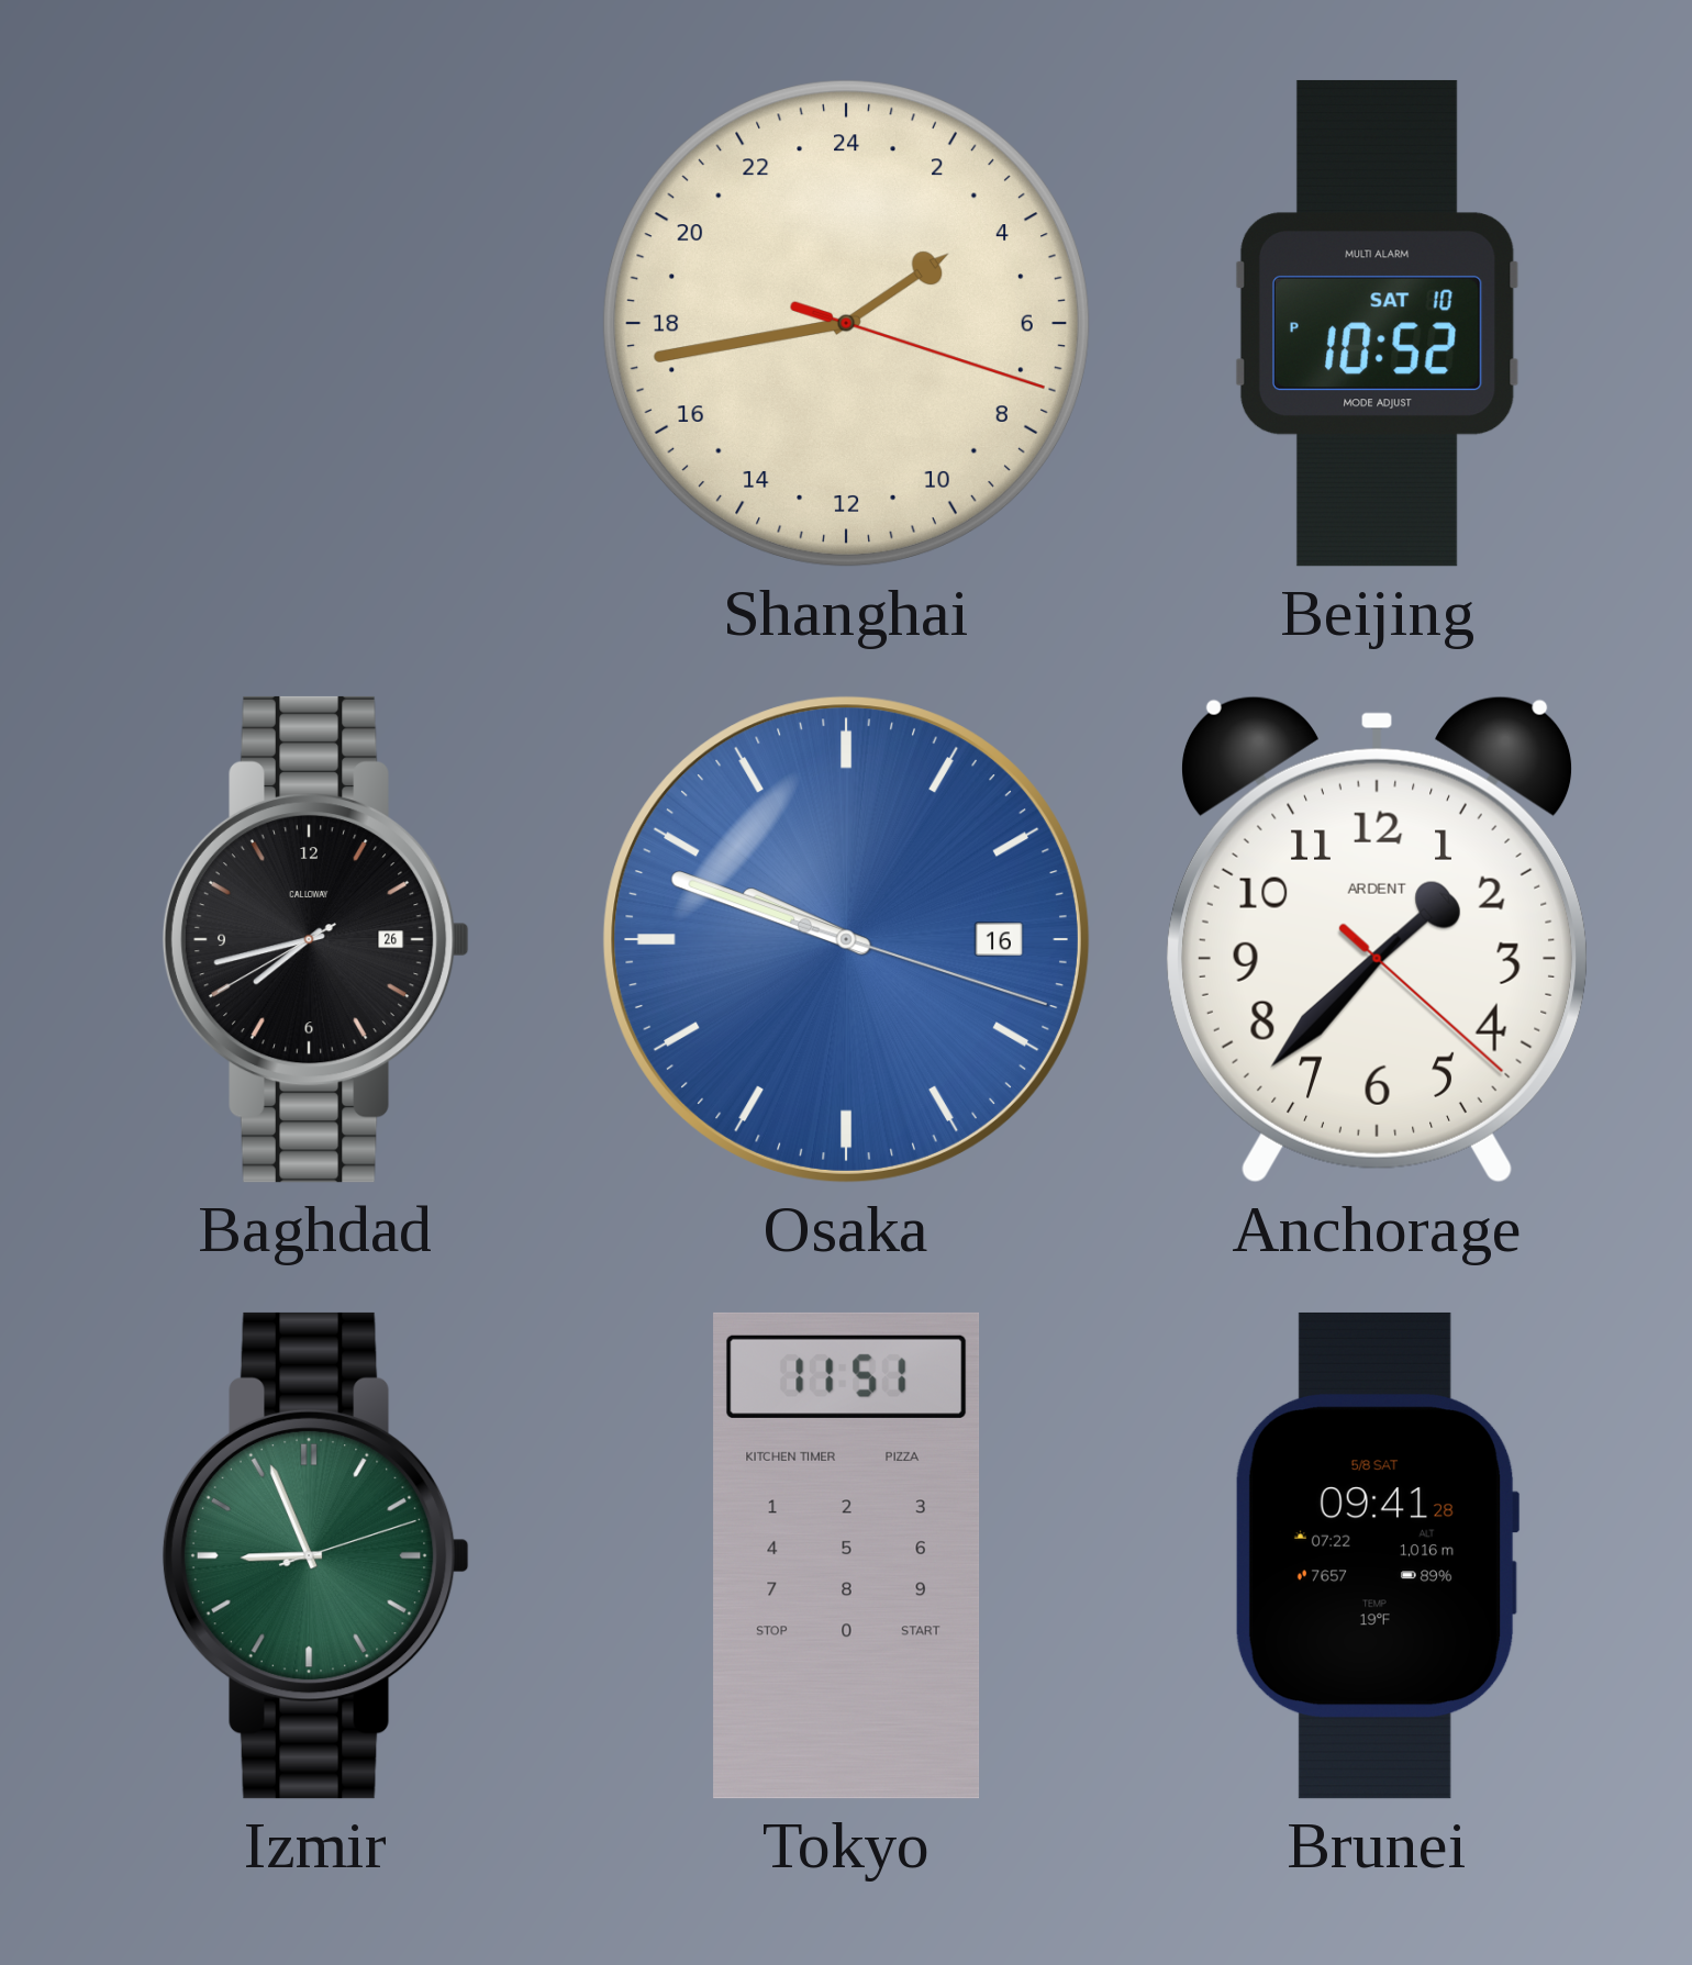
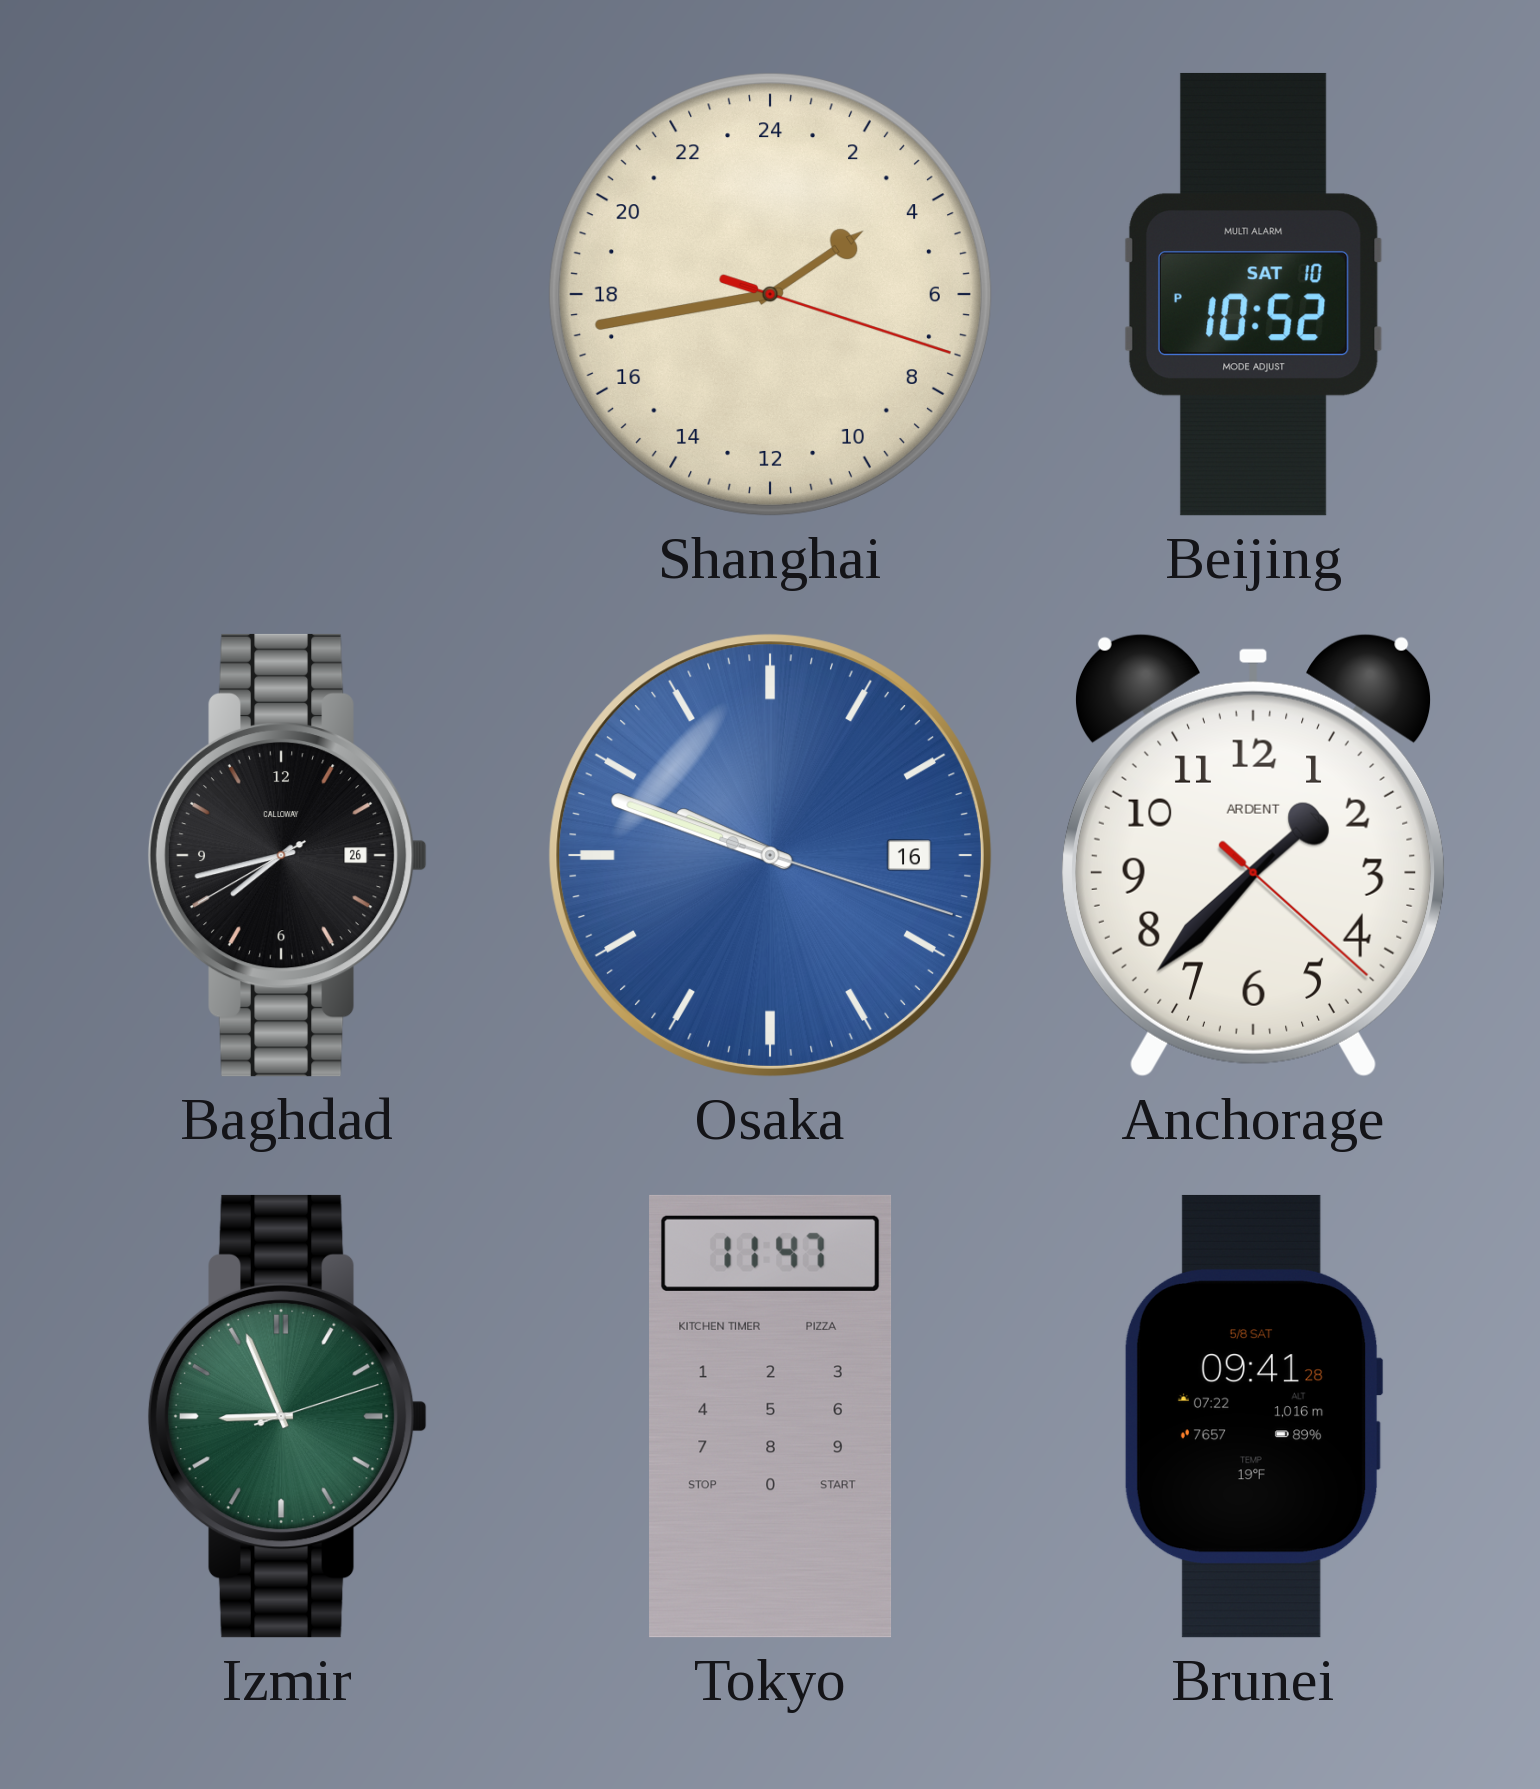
Tokyo: 11:51 -> 11:47 (771, 1416)
